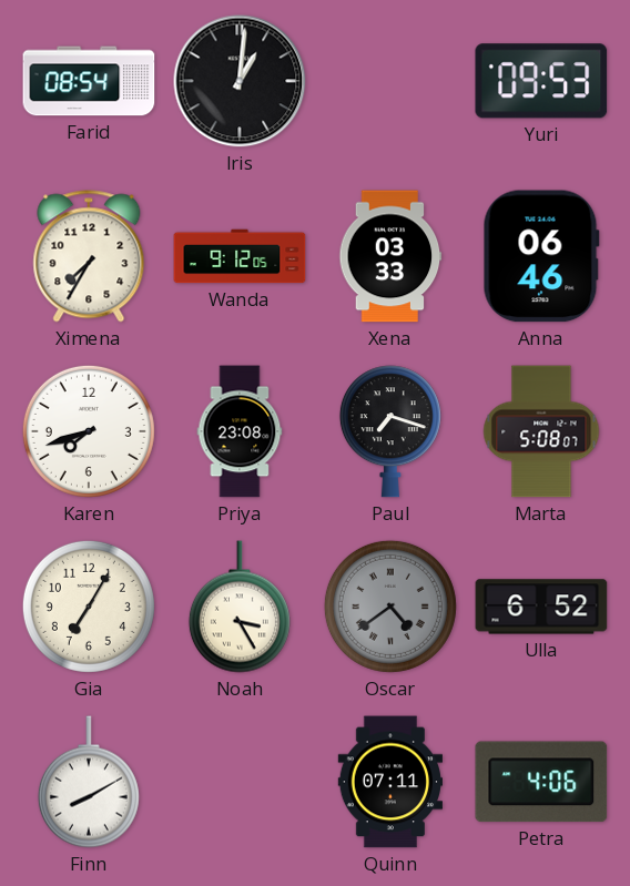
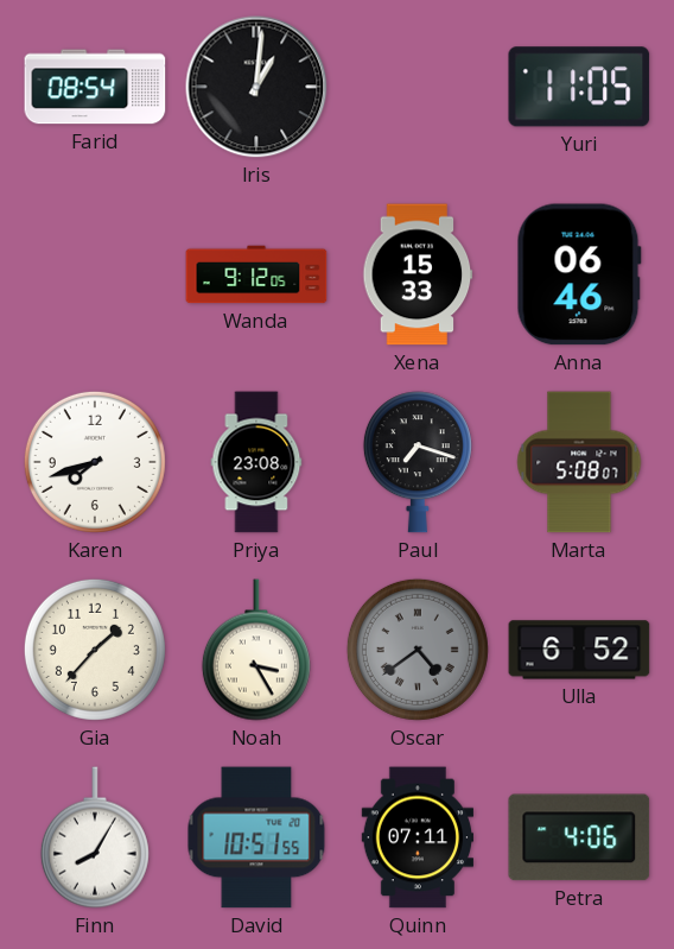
Yuri: 09:53 -> 11:05 (579, 87)
Ximena: 7:35 -> none (89, 256)
Xena: 03:33 -> 15:33 (418, 274)
Gia: 7:05 -> 1:37 (95, 650)
Finn: 8:10 -> 8:05 (95, 837)
David: none -> 10:51 (256, 837)
